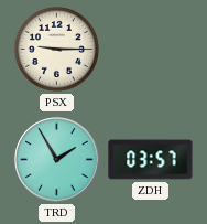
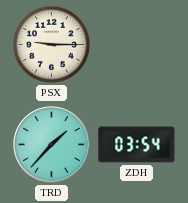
TRD: 1:55 -> 1:37 (52, 145)
ZDH: 03:57 -> 03:54 (137, 145)
